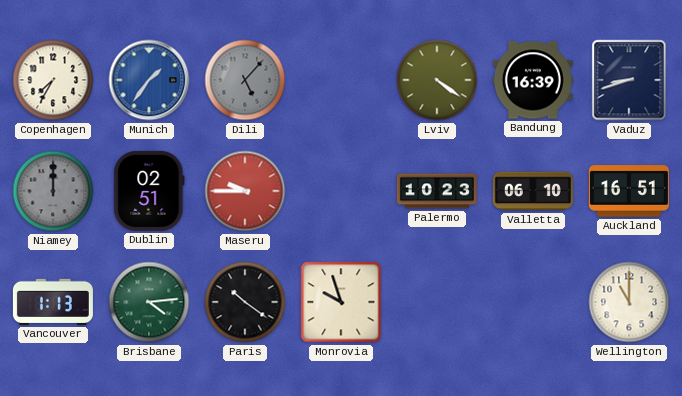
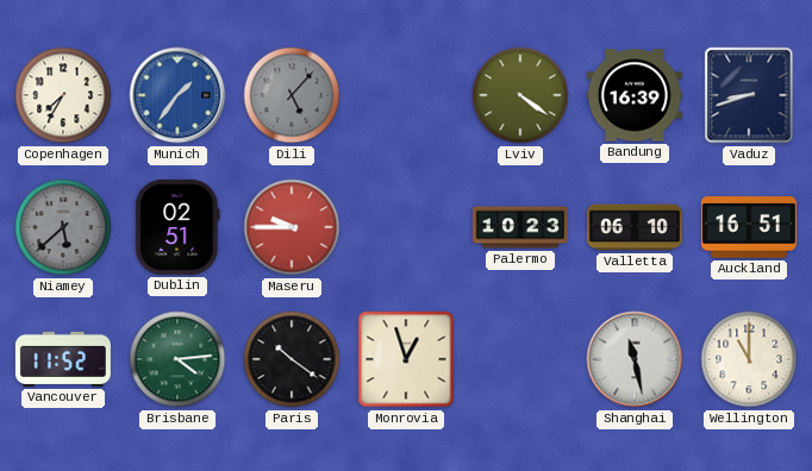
Niamey: 12:00 -> 5:38 (63, 227)
Vancouver: 1:13 -> 11:52 (63, 359)
Monrovia: 9:57 -> 12:57 (406, 359)
Shanghai: none -> 11:28 (635, 359)
